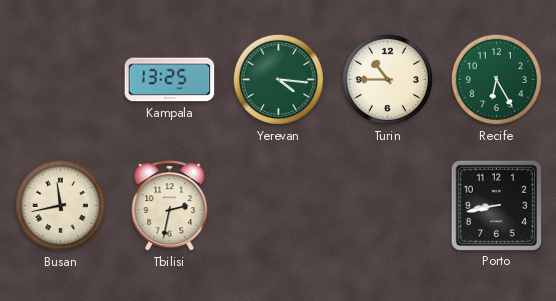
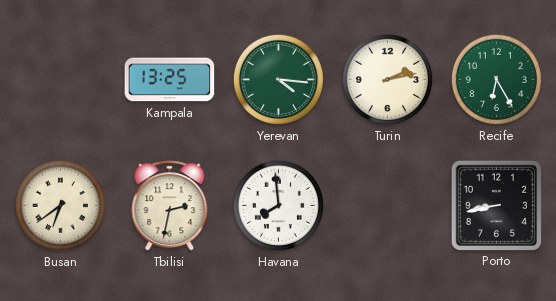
Turin: 10:45 -> 2:13 (387, 79)
Busan: 11:43 -> 6:39 (60, 205)
Havana: none -> 7:59 (278, 205)
